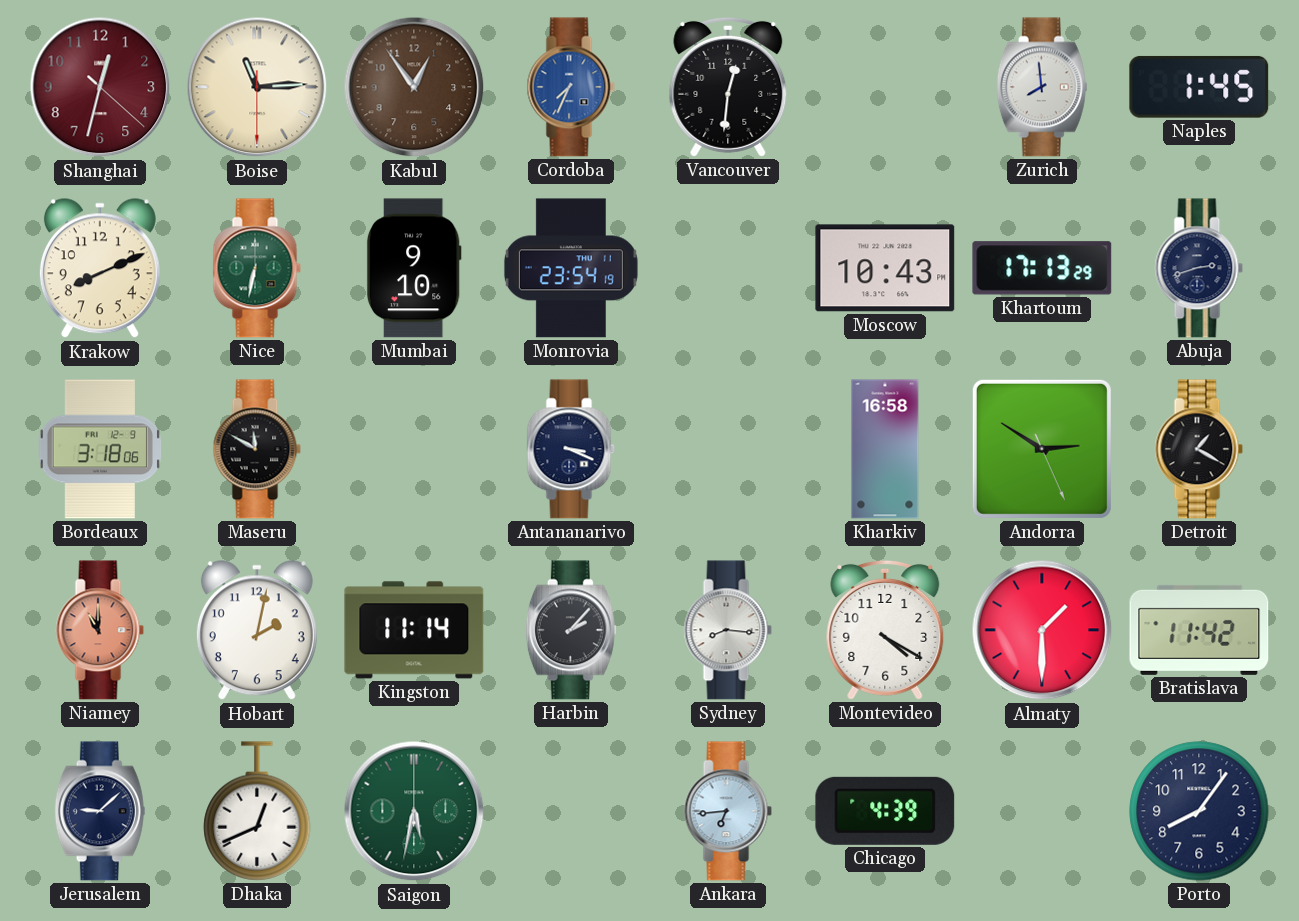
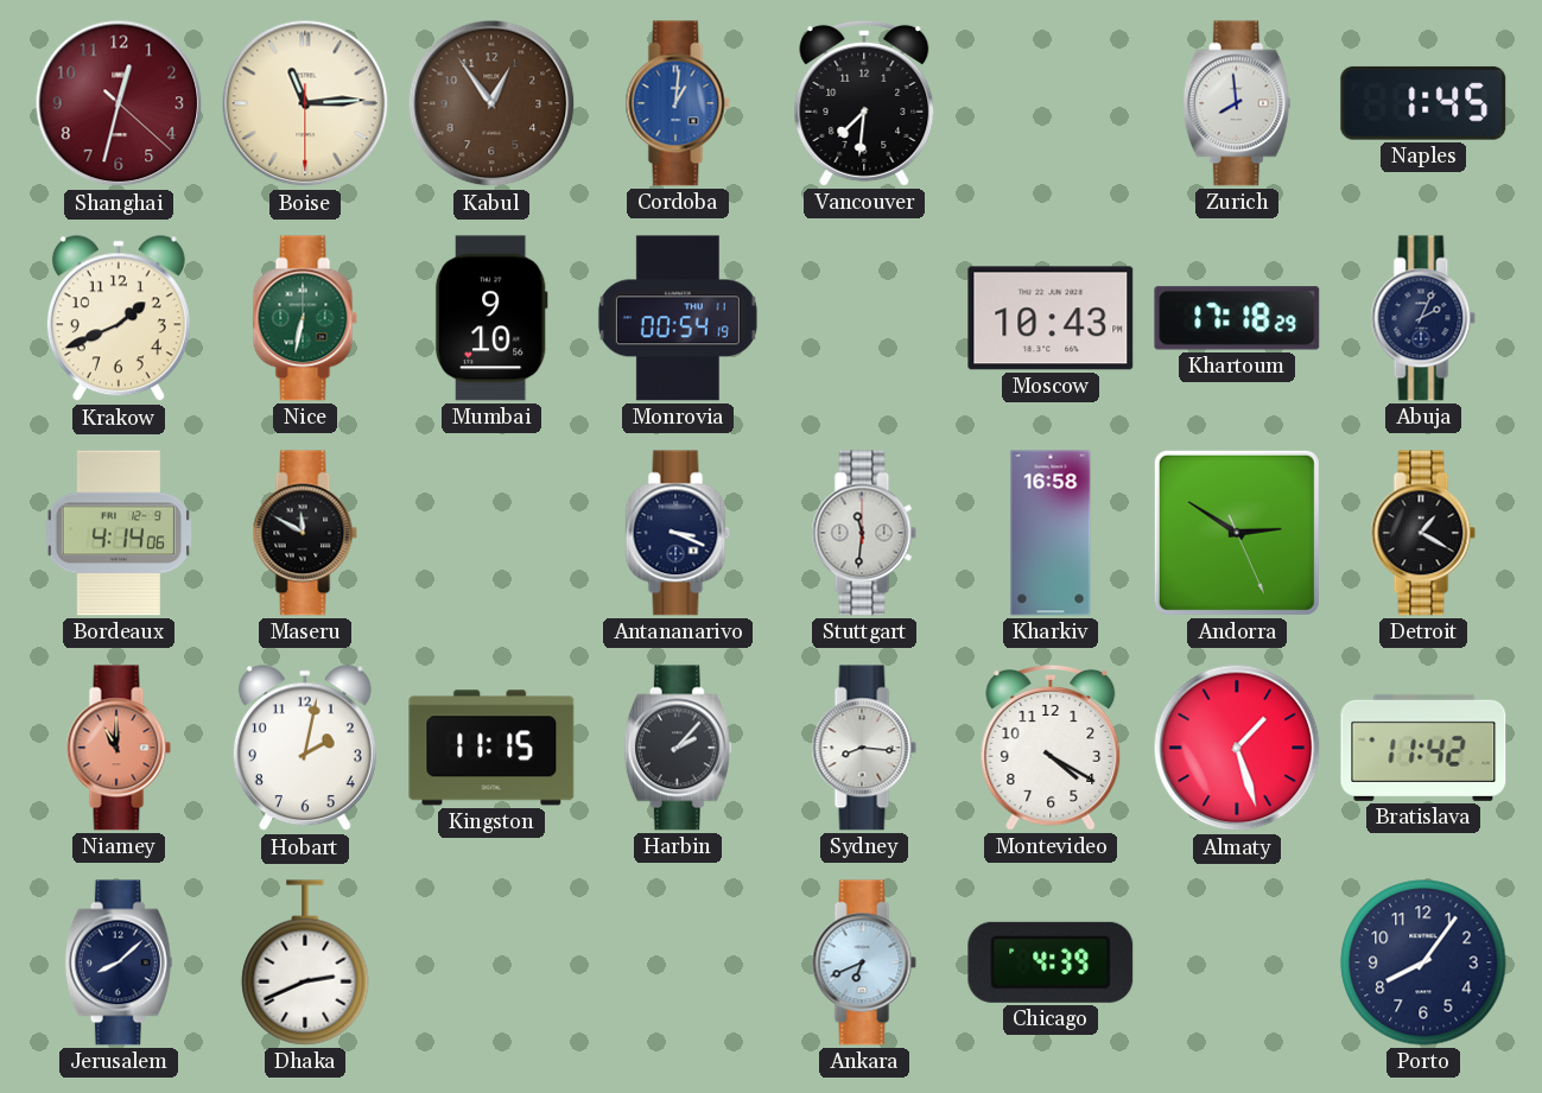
Cordoba: 7:34 -> 1:01 (678, 103)
Vancouver: 12:31 -> 7:31 (864, 103)
Krakow: 8:11 -> 1:41 (119, 319)
Monrovia: 23:54 -> 00:54 (678, 318)
Khartoum: 17:13 -> 17:18 (1237, 318)
Abuja: 2:42 -> 2:04 (1423, 318)
Bordeaux: 3:18 -> 4:14 (119, 533)
Stuttgart: none -> 11:31 (864, 533)
Kingston: 11:14 -> 11:15 (491, 748)
Almaty: 1:30 -> 1:27 (1237, 748)
Jerusalem: 9:08 -> 8:08 (119, 962)
Dhaka: 12:41 -> 2:41 (305, 962)
Saigon: 5:32 -> none (414, 811)
Ankara: 6:44 -> 6:41 (864, 962)
